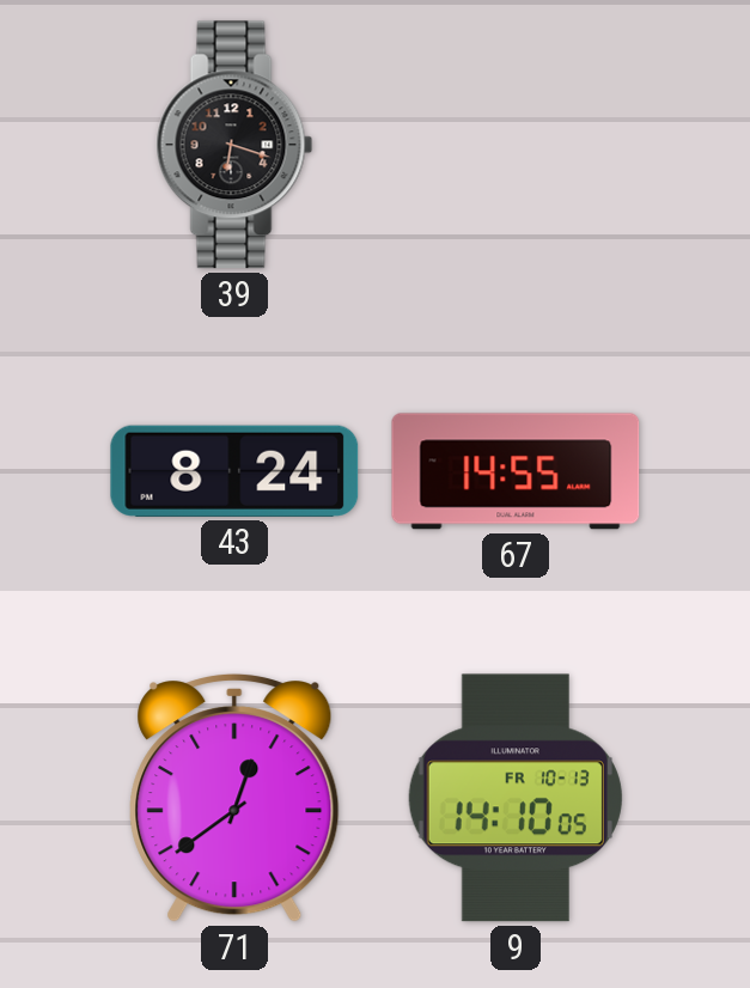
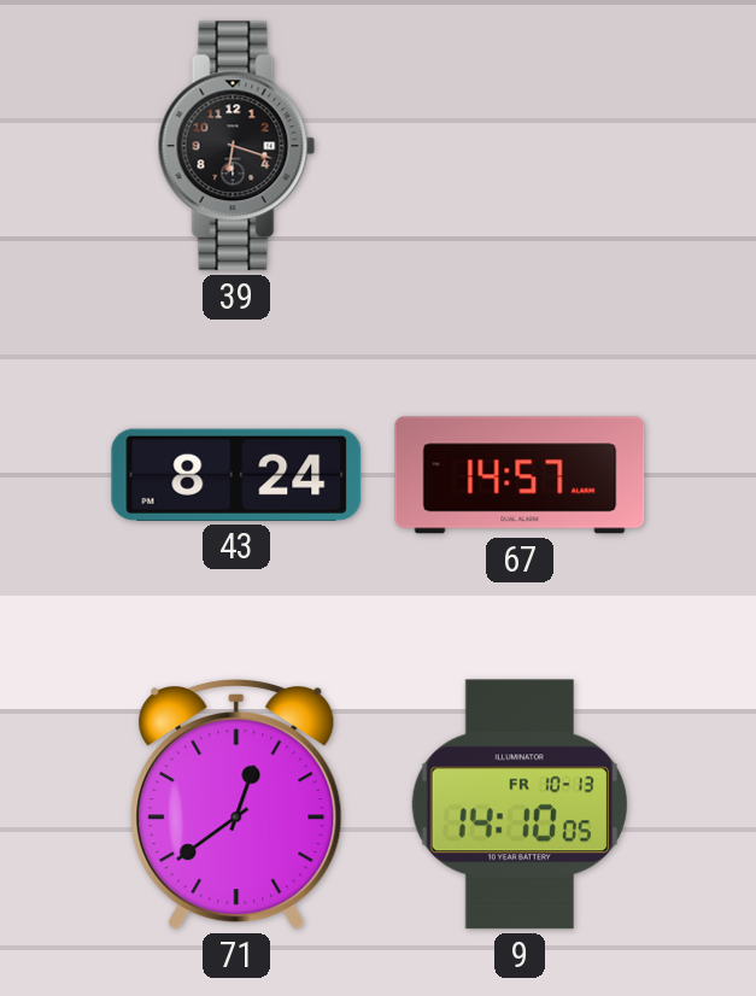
67: 14:55 -> 14:57 (520, 475)
